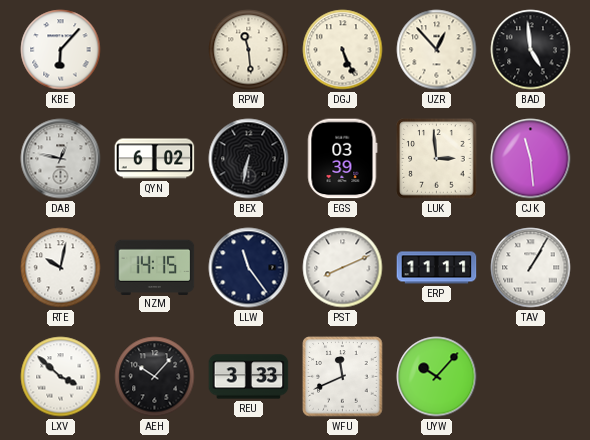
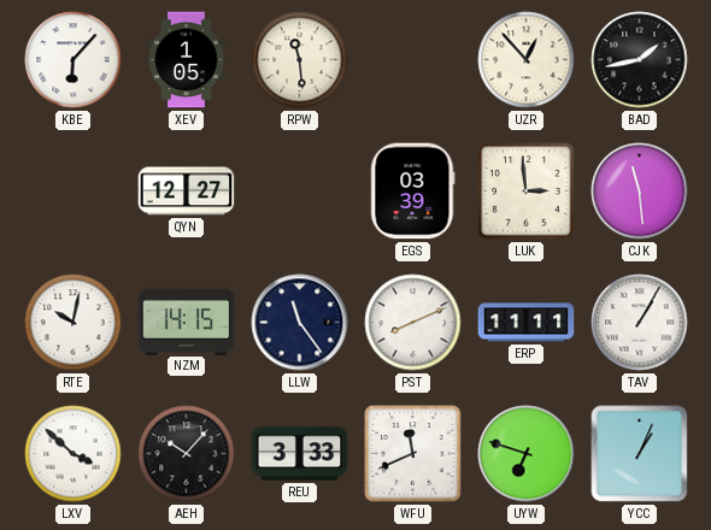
XEV: none -> 1:05 (187, 60)
DGJ: 5:26 -> none (343, 50)
BAD: 4:59 -> 1:43 (640, 60)
DAB: 12:47 -> none (61, 159)
QYN: 6:02 -> 12:27 (187, 192)
BEX: 6:32 -> none (249, 159)
UYW: 10:07 -> 6:48 (527, 454)
YCC: none -> 1:04 (640, 454)
